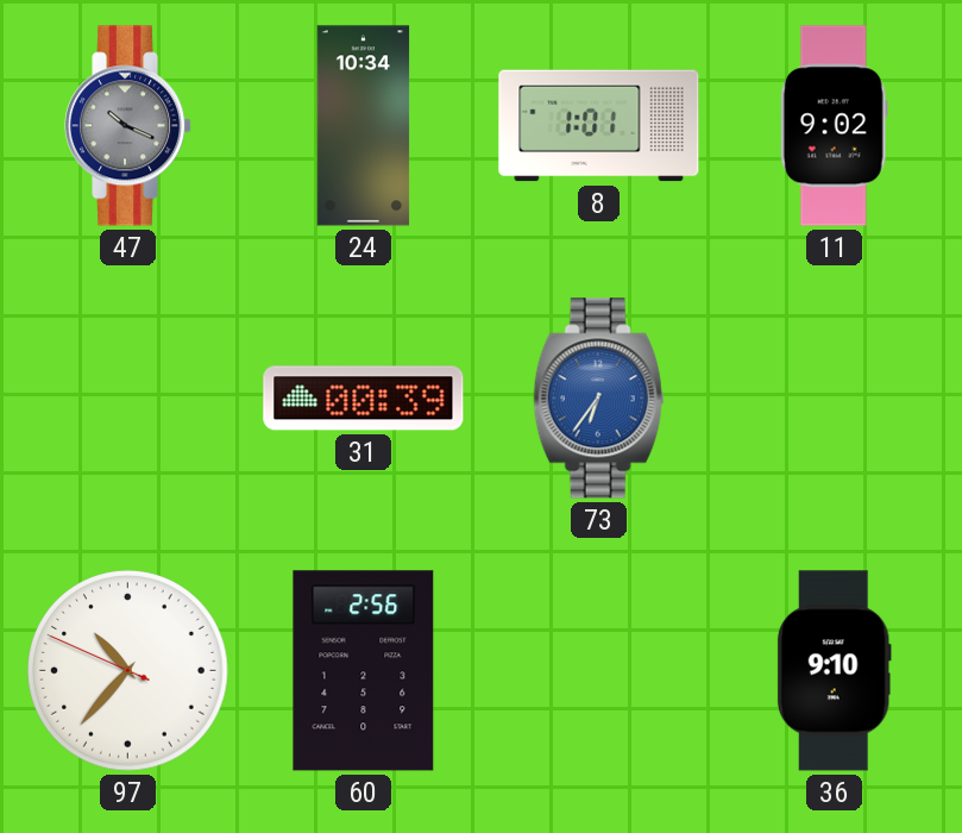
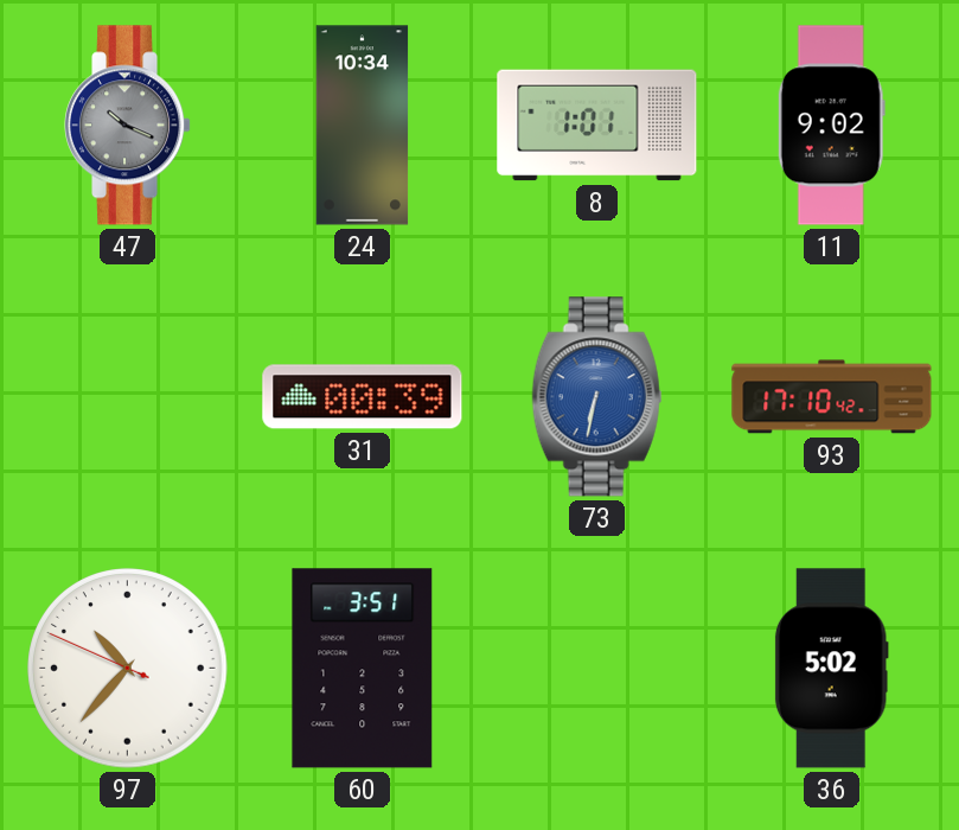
73: 6:36 -> 6:32 (597, 397)
93: none -> 17:10 (832, 397)
60: 2:56 -> 3:51 (363, 669)
36: 9:10 -> 5:02 (831, 669)
